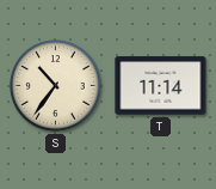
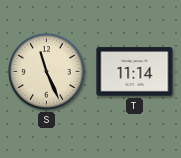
S: 10:36 -> 11:26 (47, 72)
